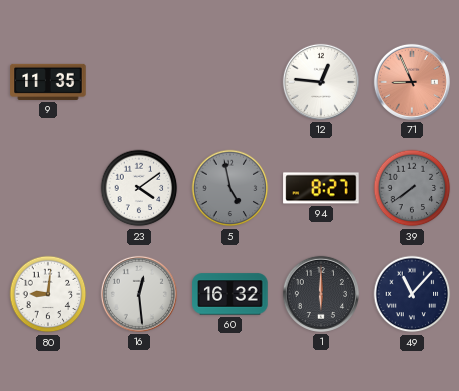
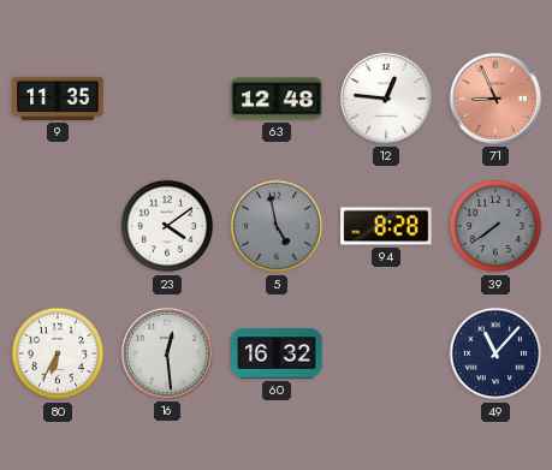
63: none -> 12:48 (277, 99)
94: 8:27 -> 8:28 (386, 226)
80: 9:01 -> 6:35 (58, 353)
1: 6:00 -> none (321, 294)
